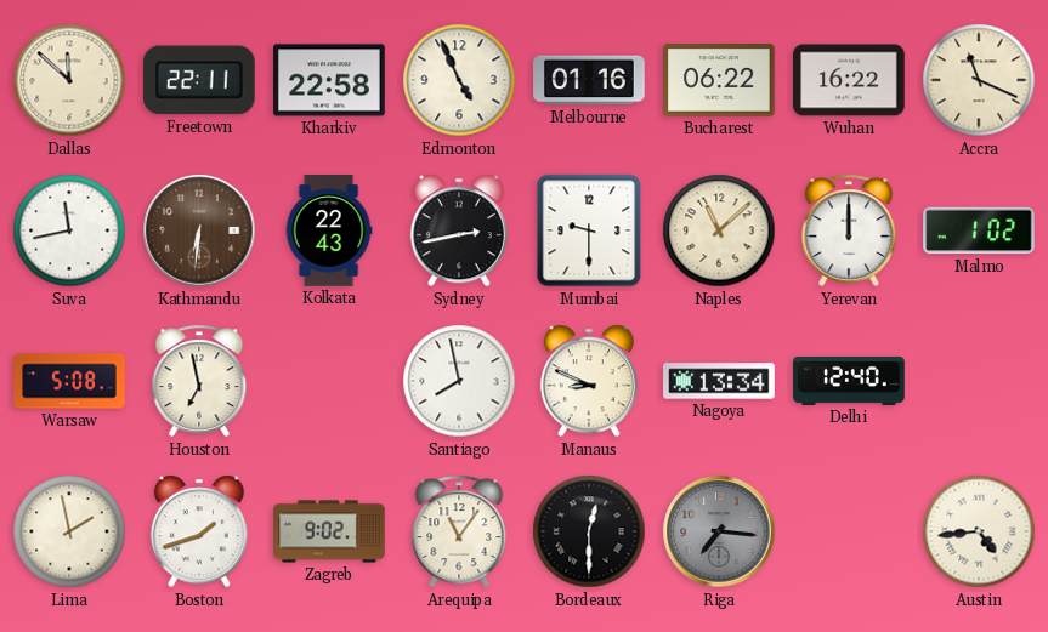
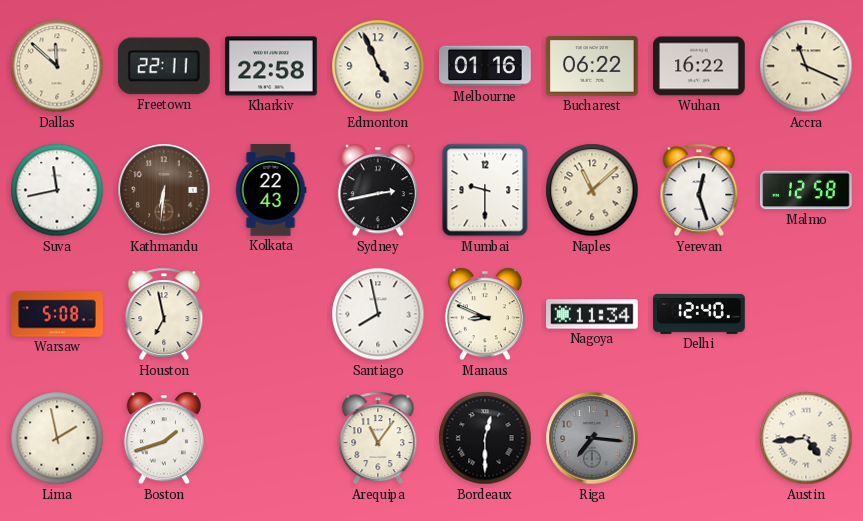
Yerevan: 12:00 -> 12:27 (699, 190)
Malmo: 1:02 -> 12:58 (806, 190)
Nagoya: 13:34 -> 11:34 (592, 314)
Zagreb: 9:02 -> none (329, 531)
